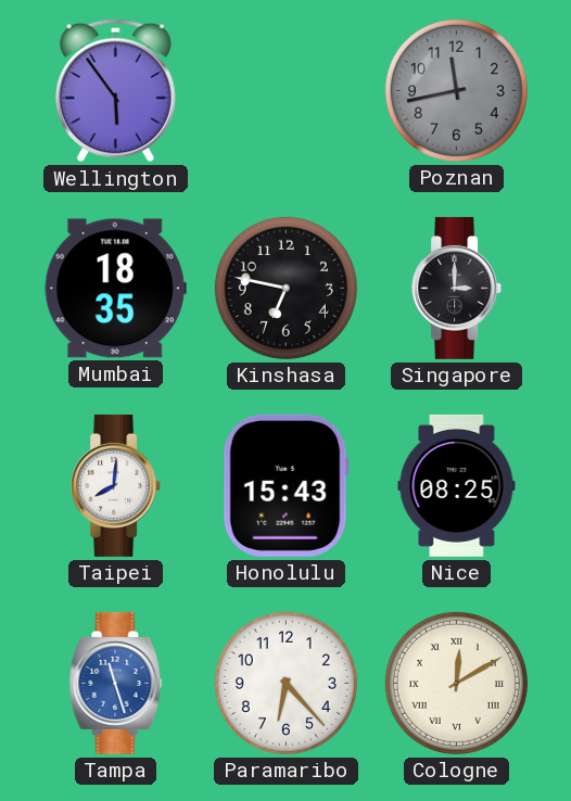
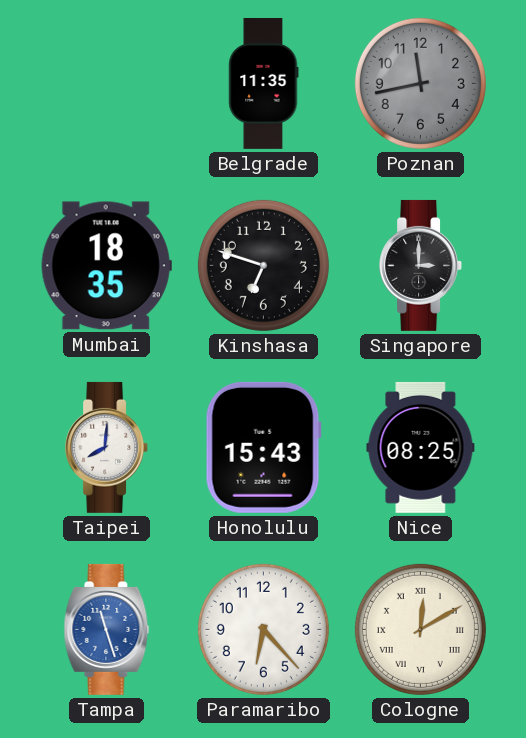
Wellington: 5:54 -> none (115, 91)
Belgrade: none -> 11:35 (264, 83)
Kinshasa: 6:47 -> 6:48 (263, 265)
